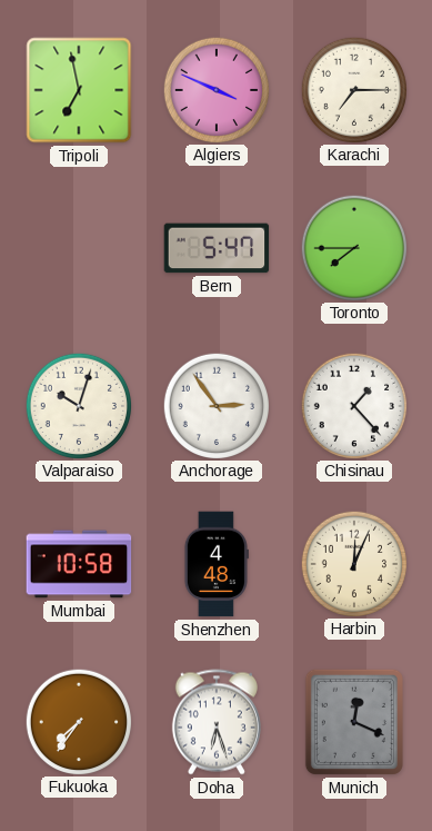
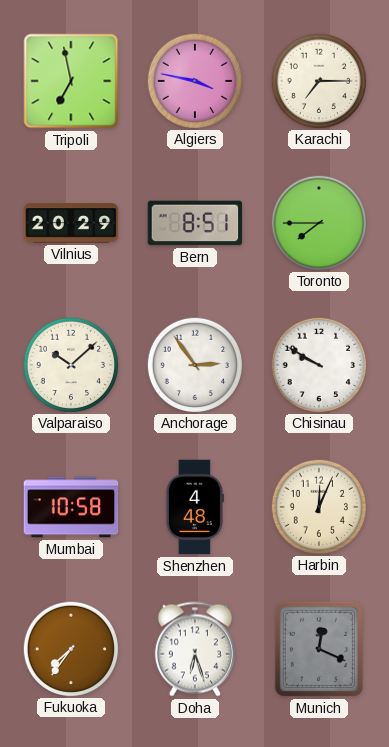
Algiers: 3:49 -> 3:47 (194, 80)
Vilnius: none -> 20:29 (71, 223)
Bern: 5:47 -> 8:51 (195, 223)
Valparaiso: 10:03 -> 10:08 (70, 364)
Chisinau: 1:23 -> 9:50 (318, 364)
